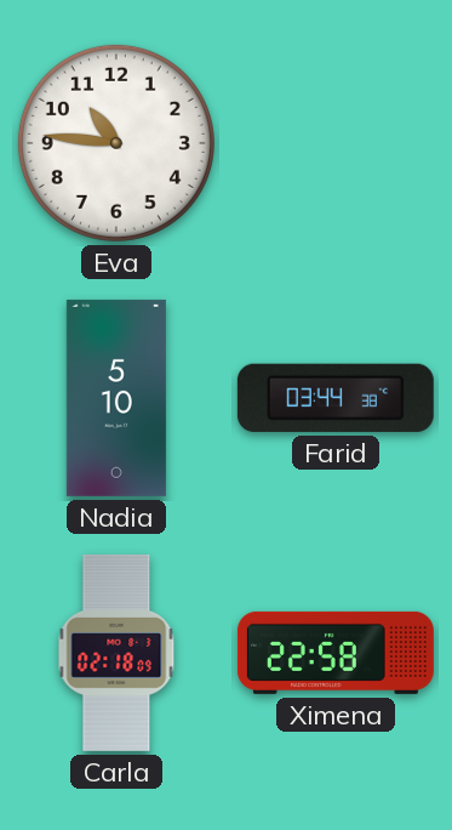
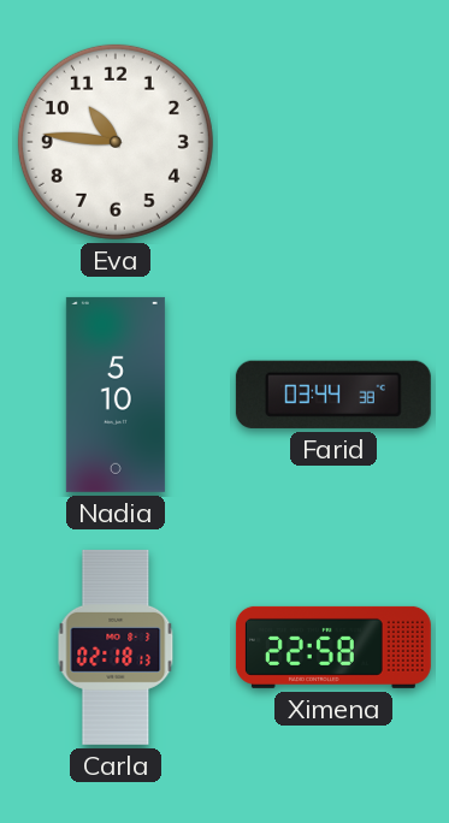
Carla: 02:18:09 -> 02:18:13 (116, 647)
